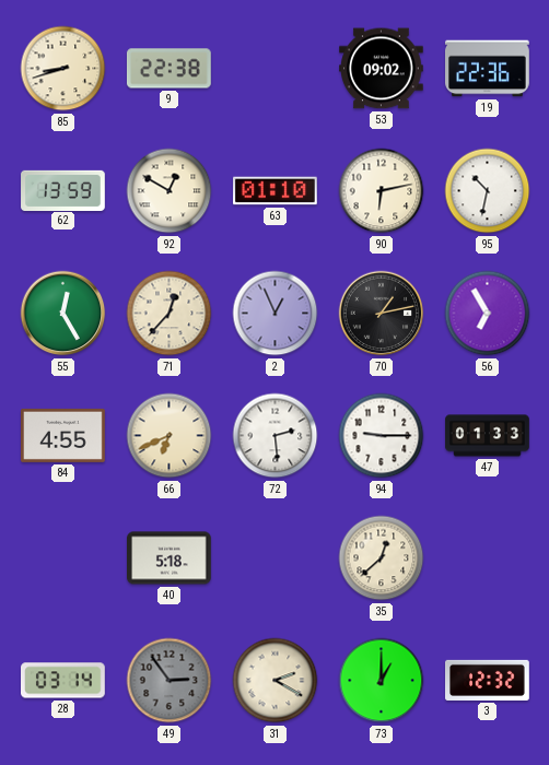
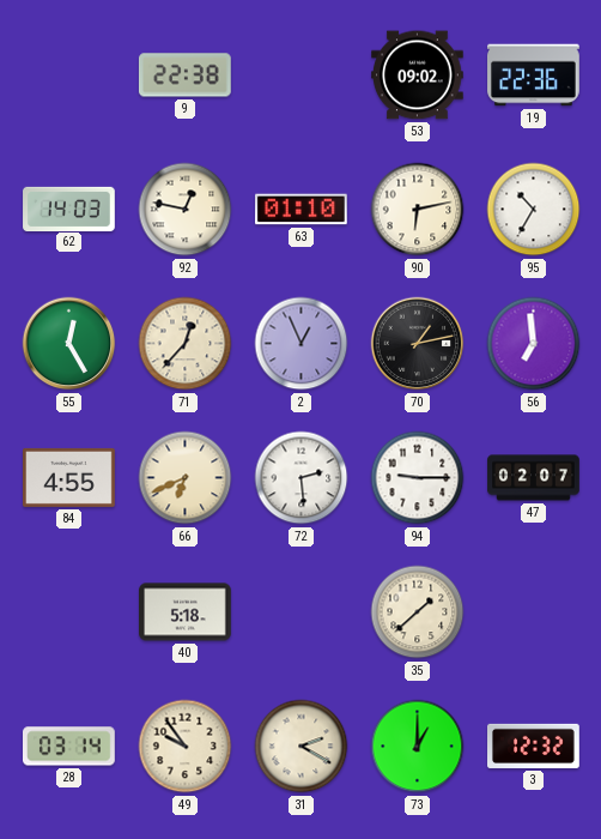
85: 8:42 -> none (63, 69)
62: 13:59 -> 14:03 (69, 209)
92: 12:50 -> 12:47 (186, 210)
95: 10:32 -> 10:35 (534, 210)
56: 6:55 -> 6:59 (534, 344)
47: 01:33 -> 02:07 (534, 478)
35: 12:38 -> 1:38 (418, 612)
49: 2:54 -> 9:54 (186, 747)
49 dial: grey -> cream (186, 747)
